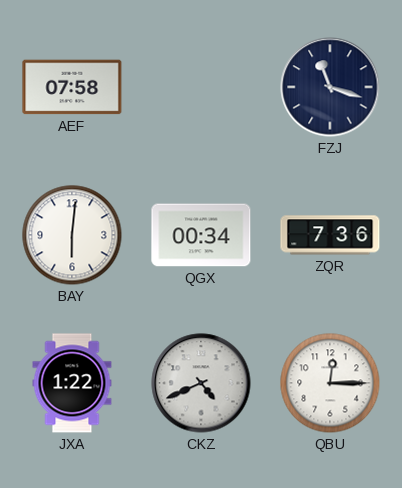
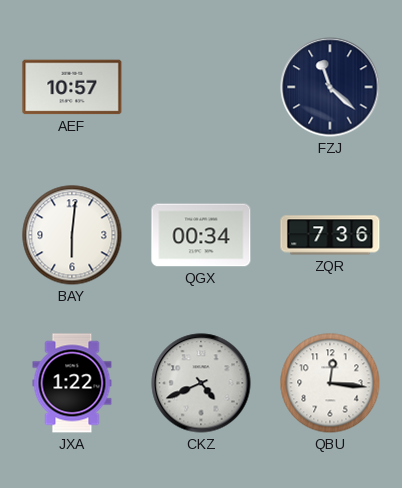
AEF: 07:58 -> 10:57 (72, 87)
FZJ: 11:18 -> 11:22 (330, 87)
QBU: 12:15 -> 12:16 (330, 383)
